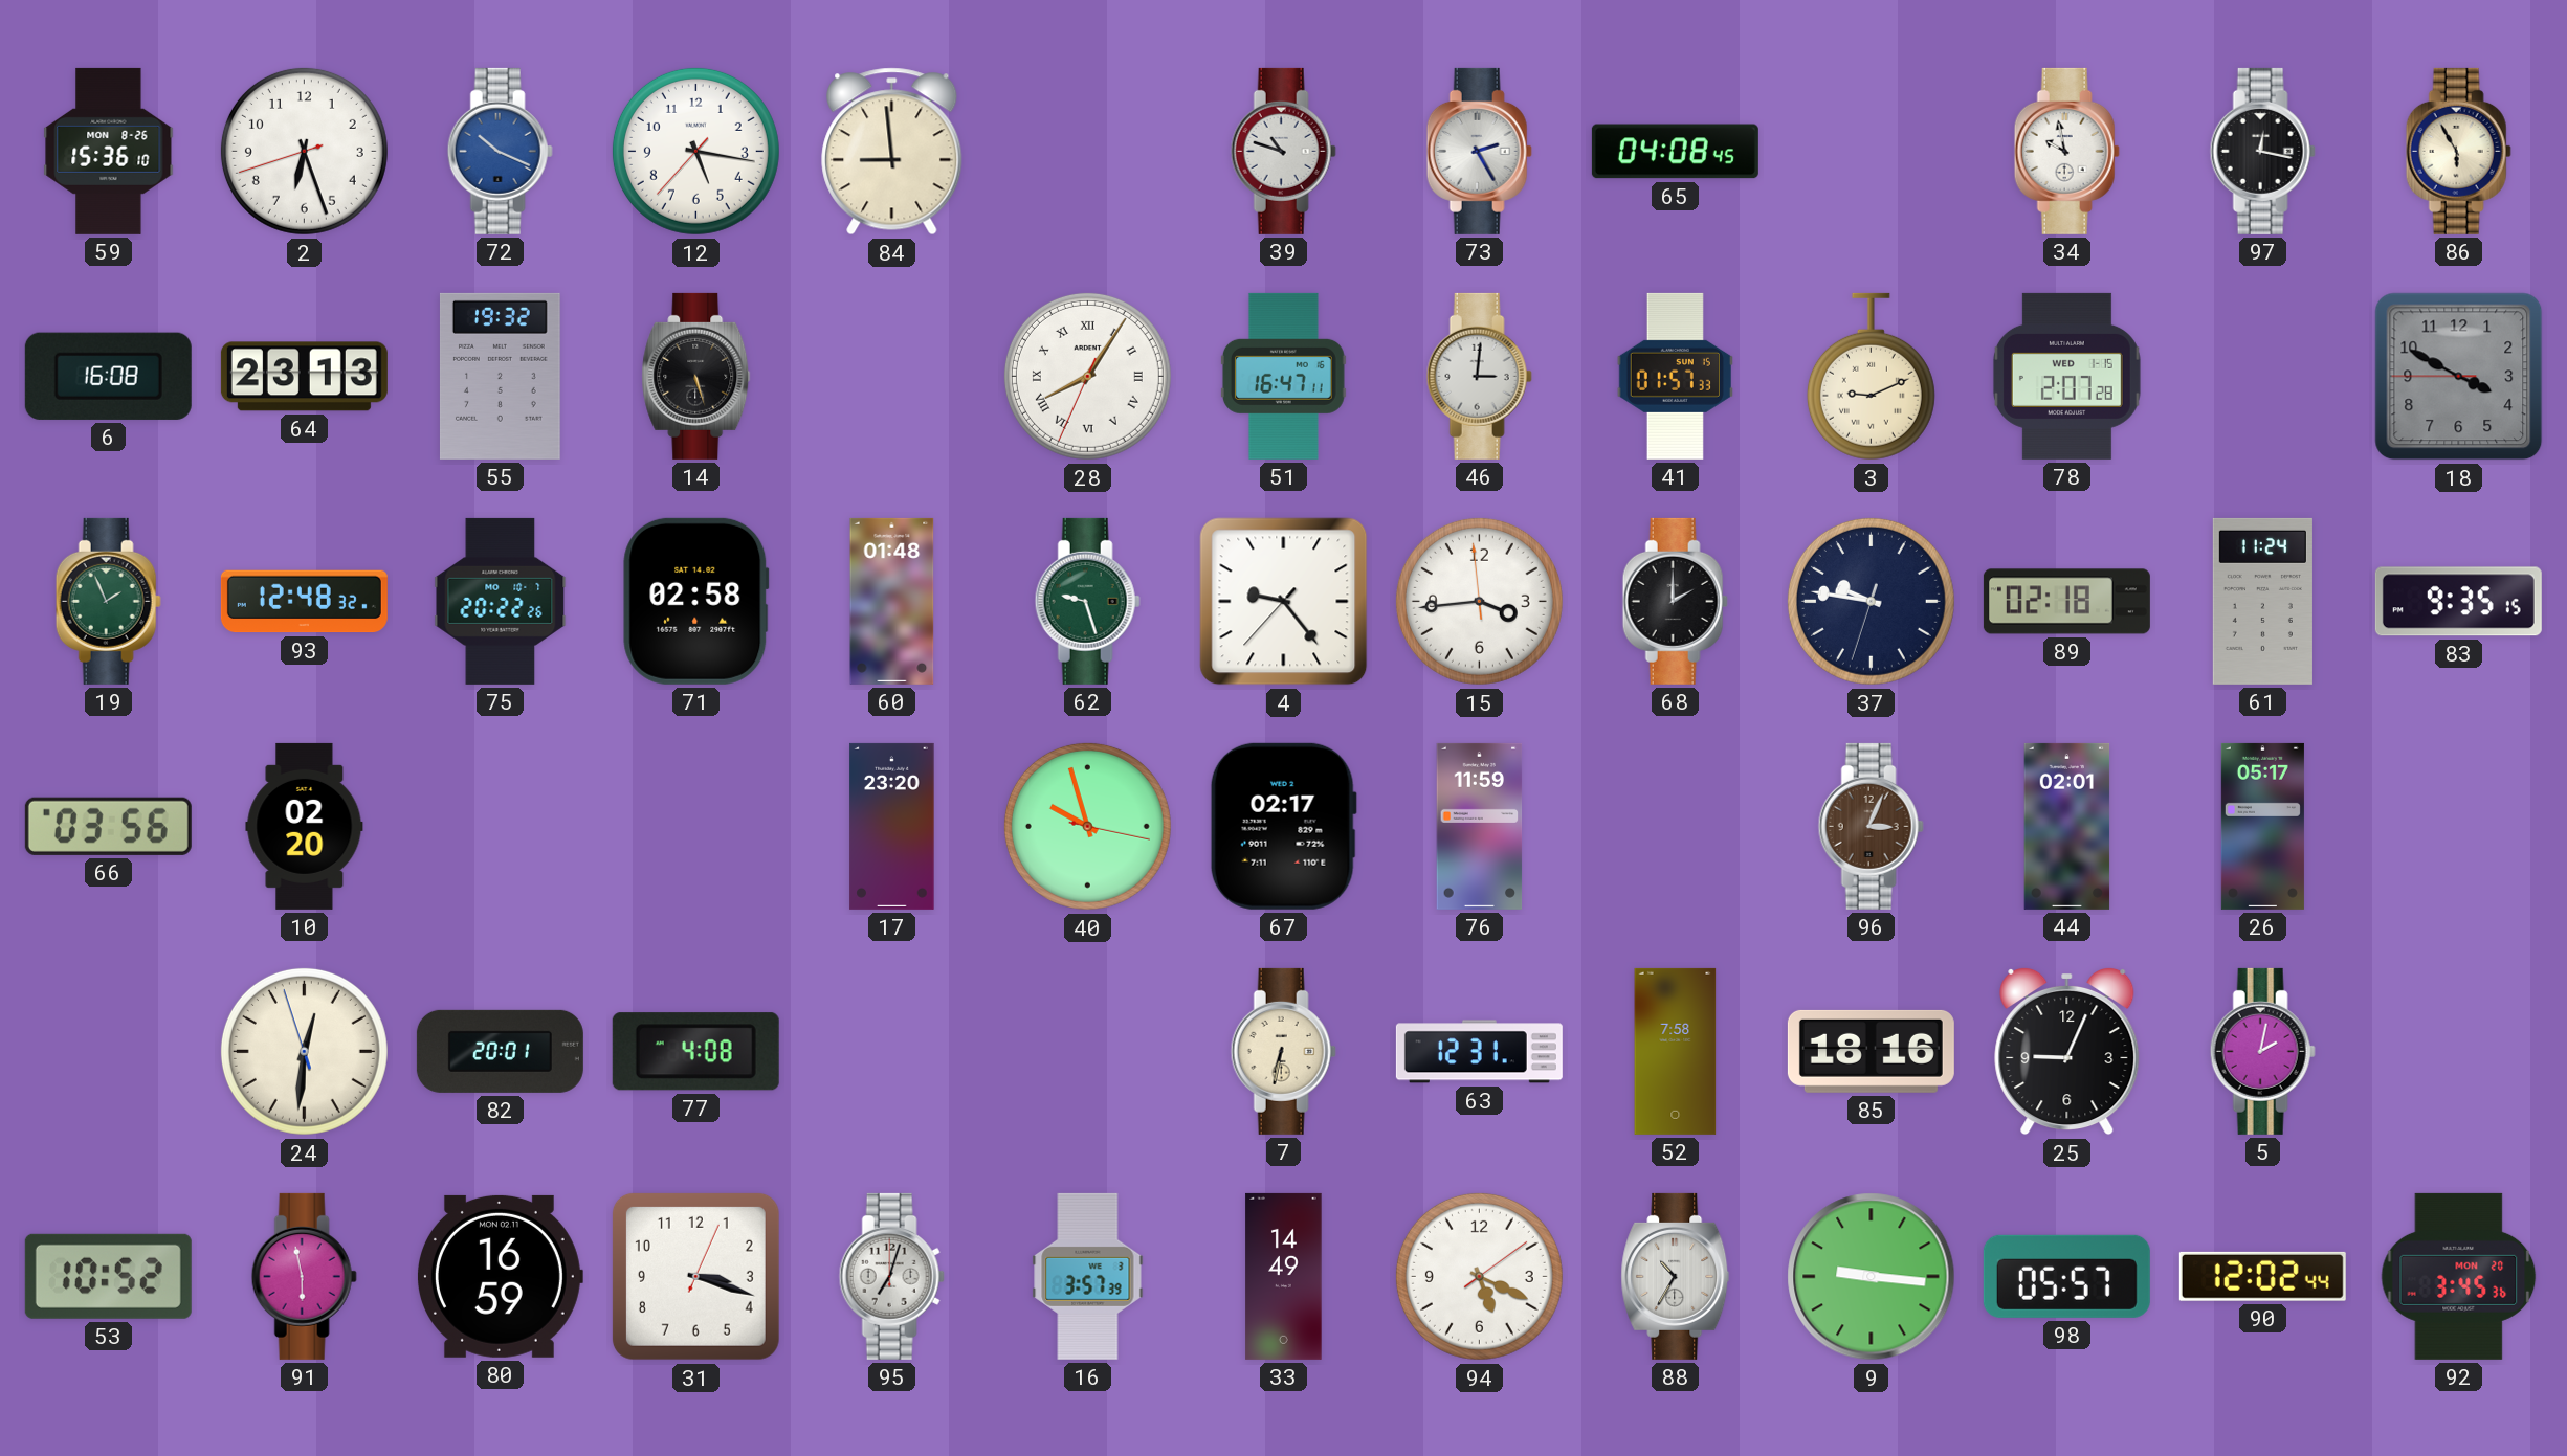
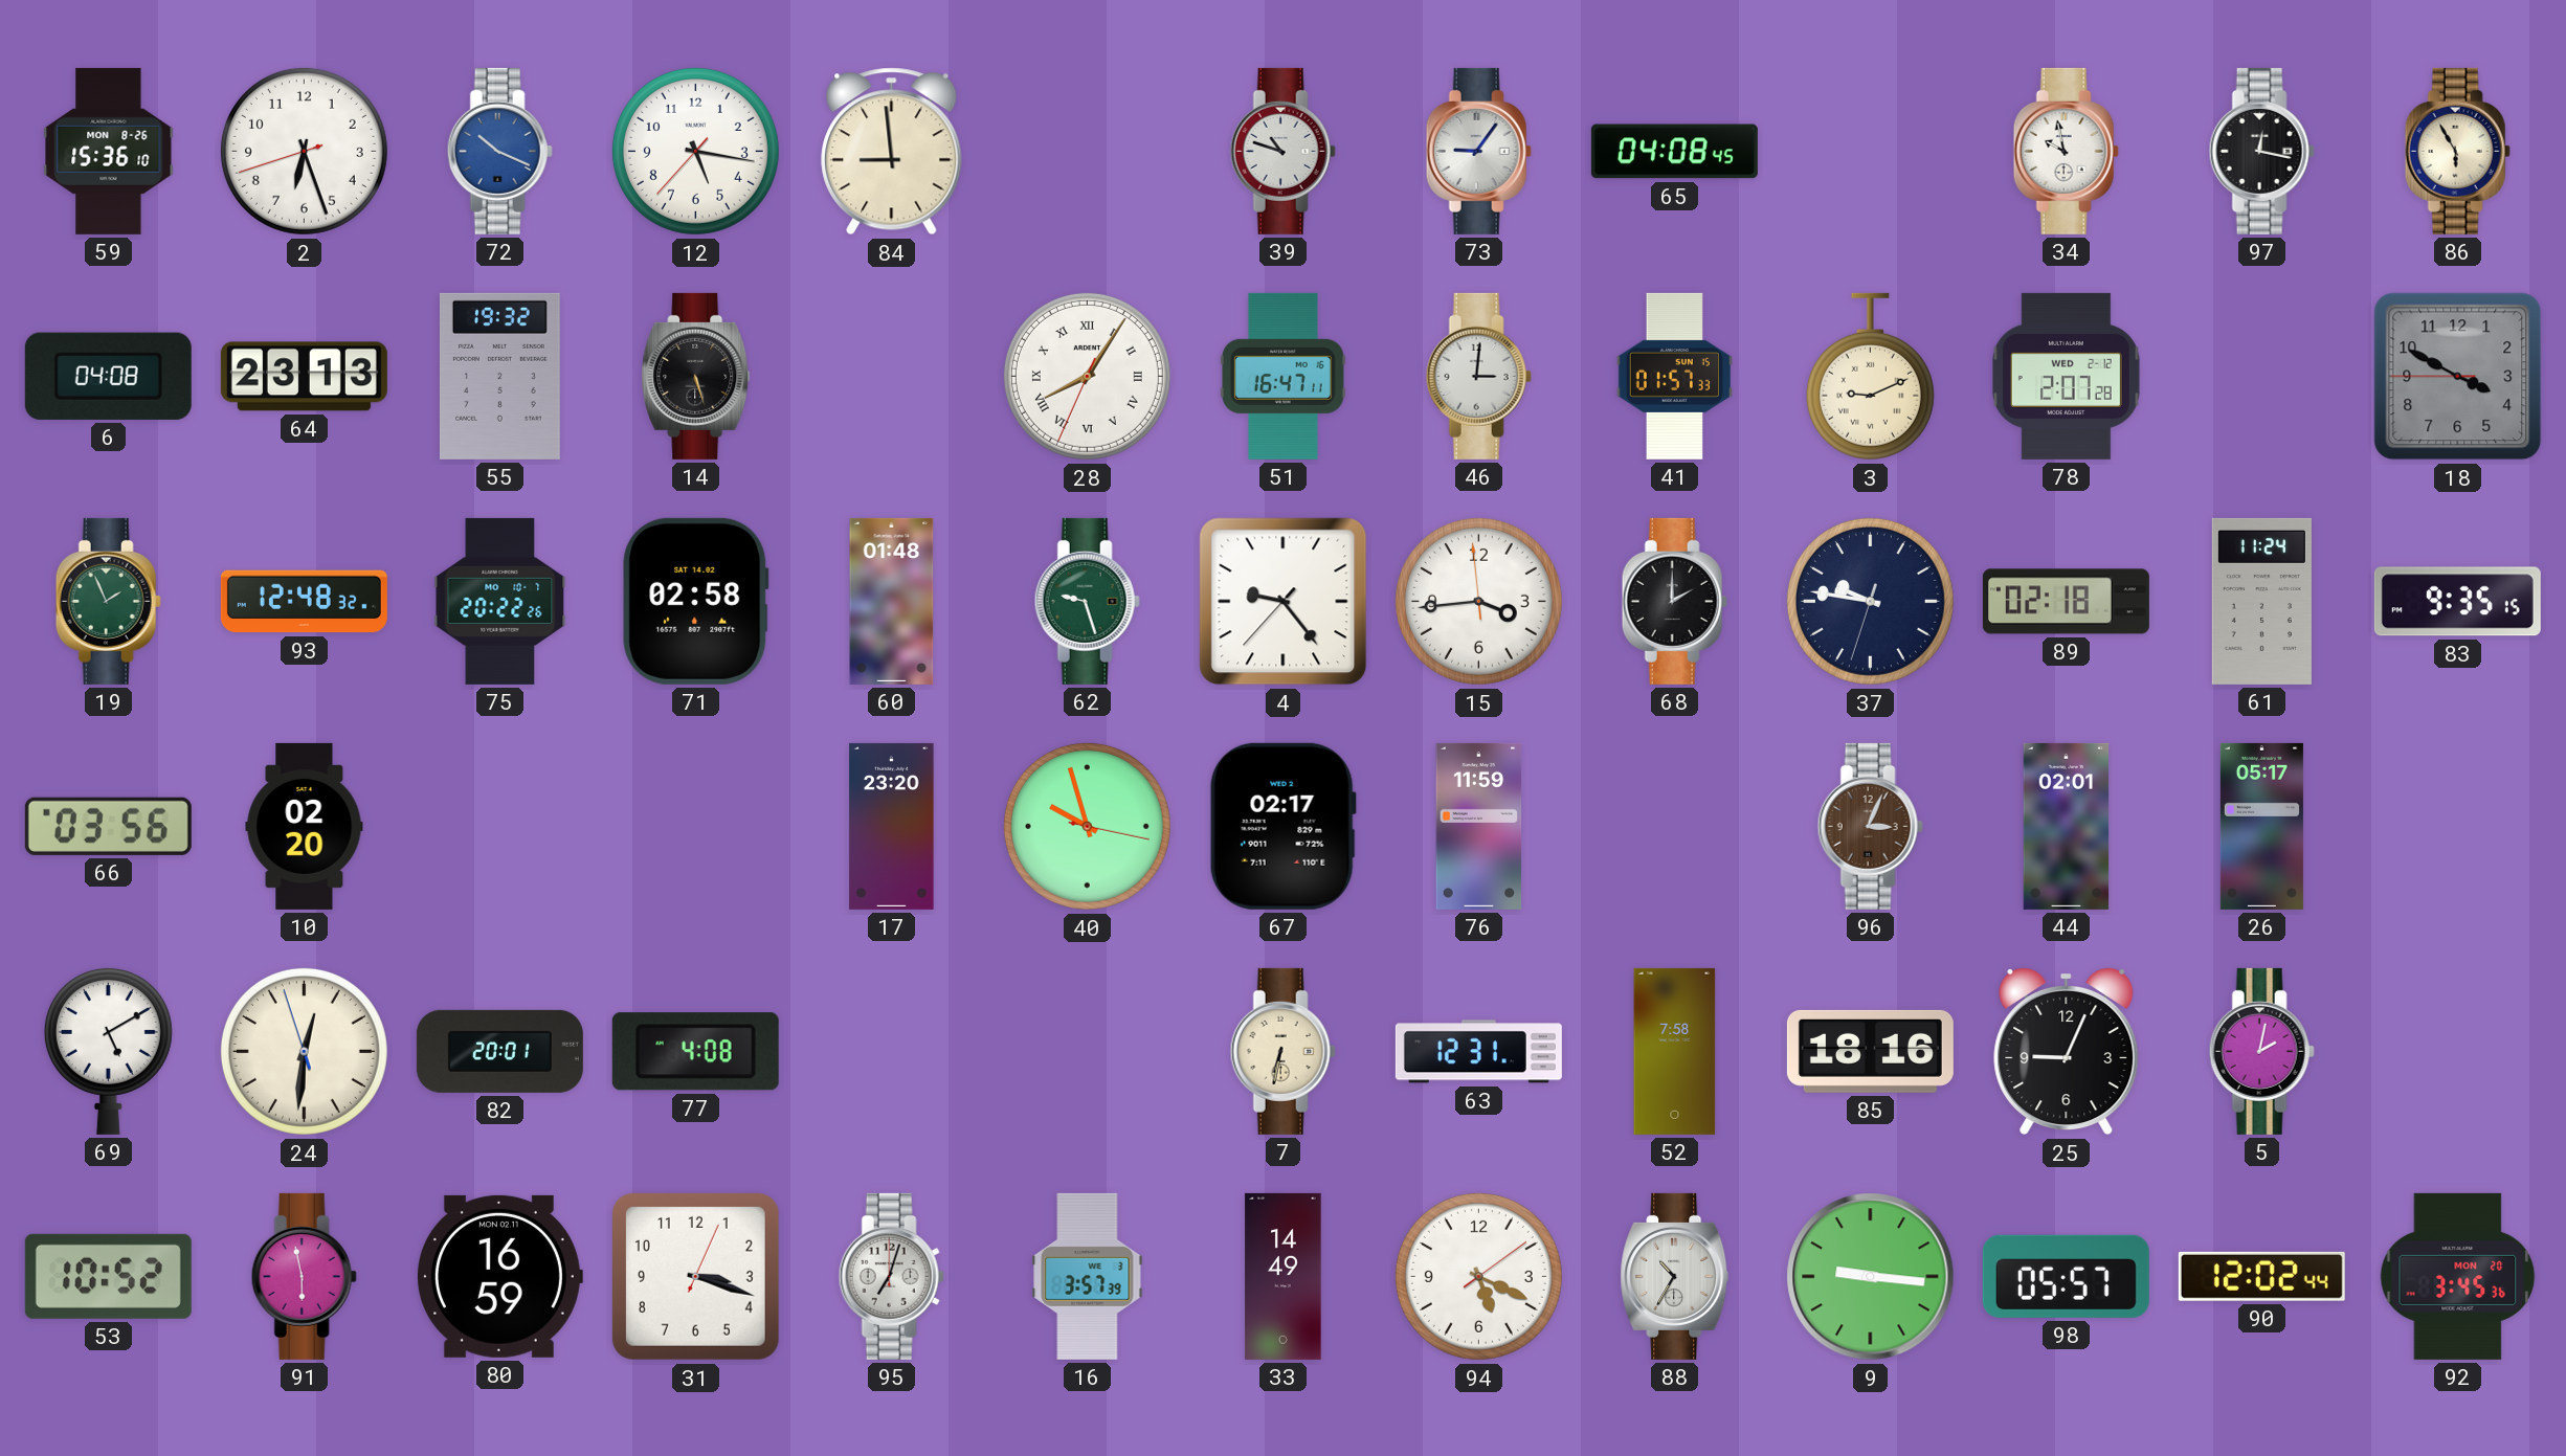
73: 2:25 -> 9:06 (1478, 151)
6: 16:08 -> 04:08 (108, 376)
78 date: WED 1-15 -> WED 2-12 (2066, 376)
69: none -> 5:10 (108, 1051)
